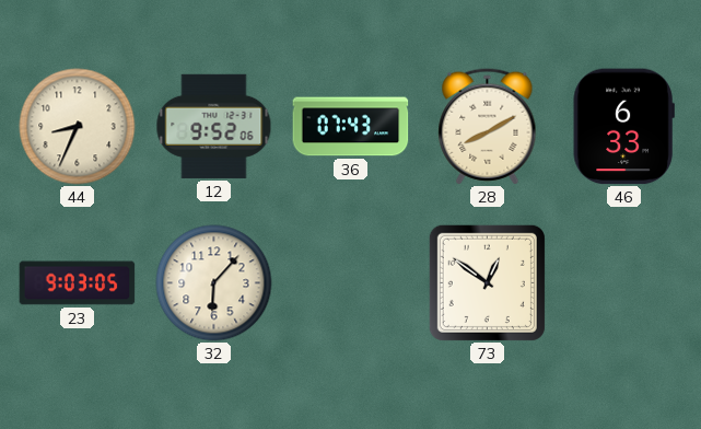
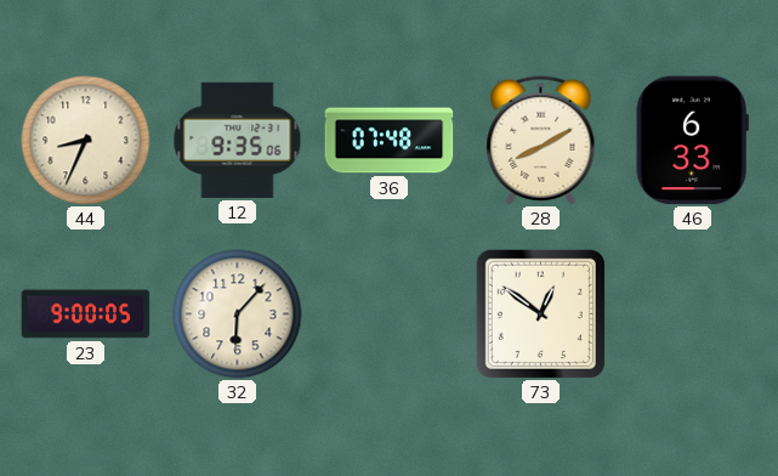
12: 9:52 -> 9:35 (238, 140)
36: 07:43 -> 07:48 (390, 141)
23: 9:03 -> 9:00 (86, 314)
